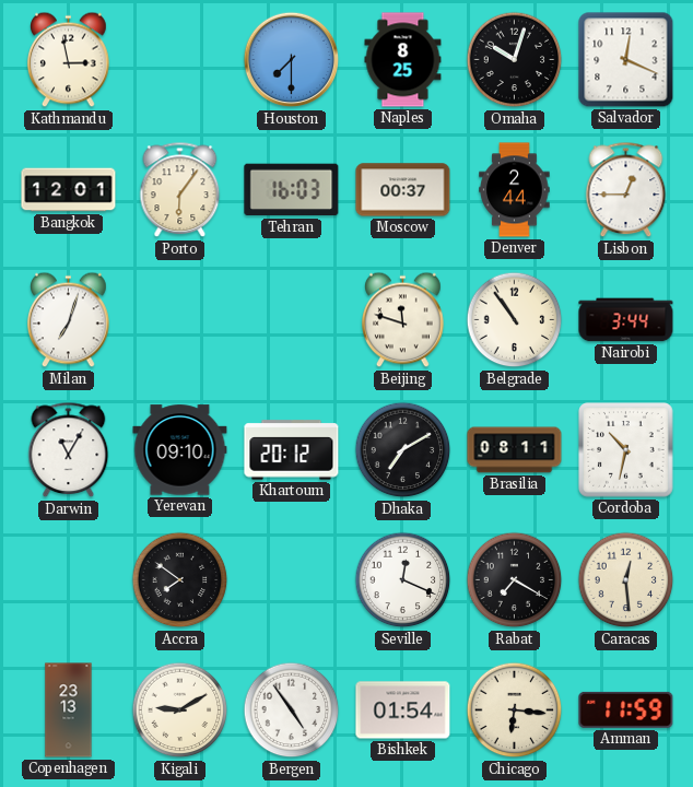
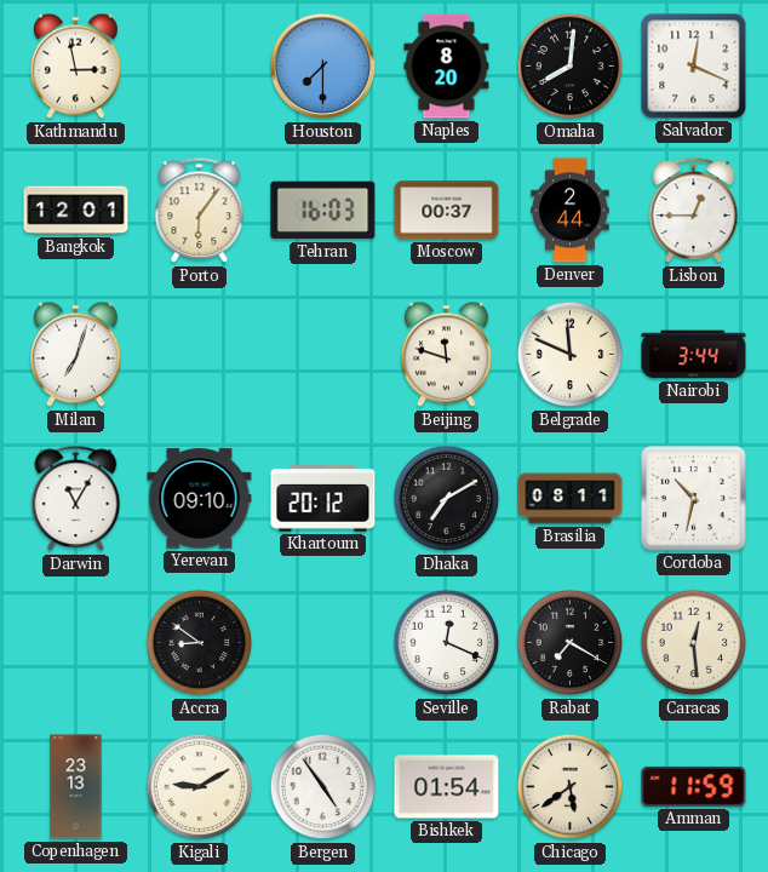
Naples: 8:25 -> 8:20 (447, 67)
Omaha: 10:03 -> 8:01 (571, 67)
Belgrade: 10:54 -> 11:49 (571, 355)
Accra: 7:51 -> 8:51 (200, 643)
Chicago: 6:16 -> 5:39 (571, 787)
